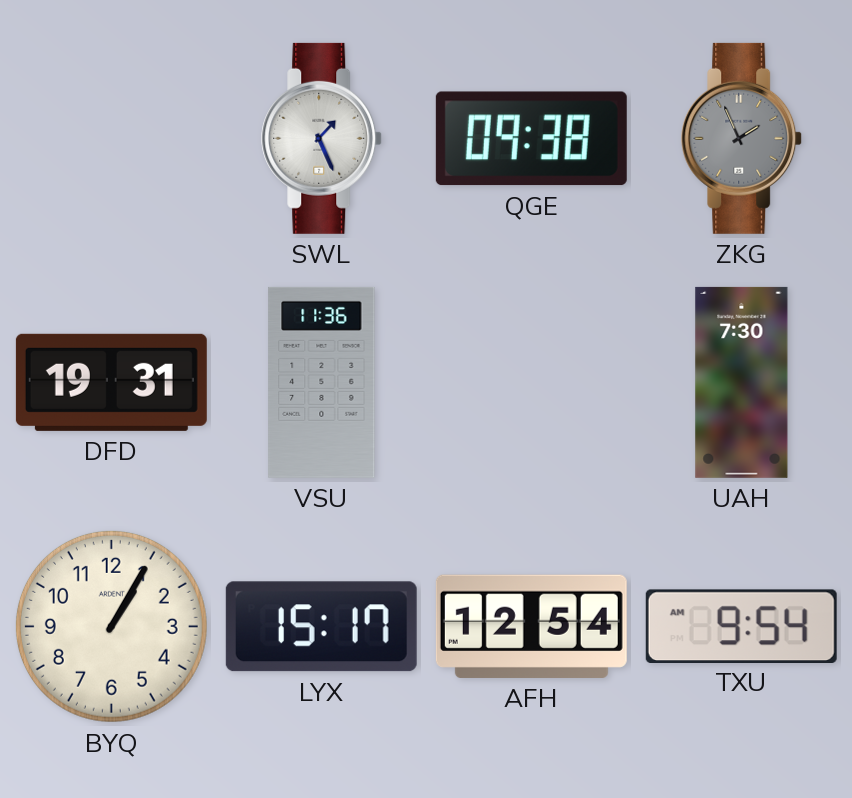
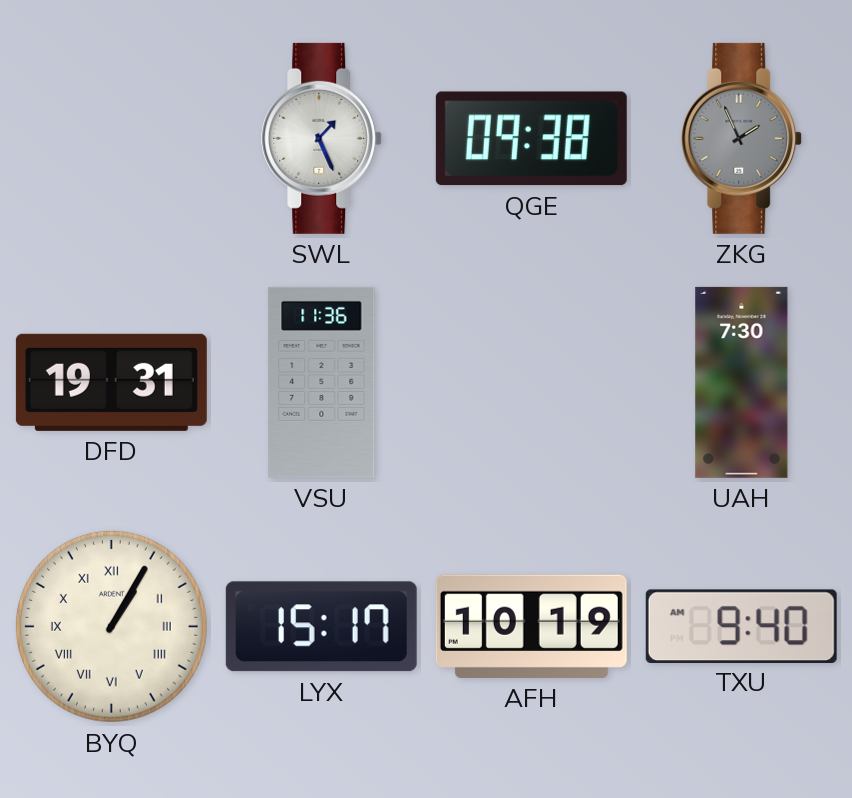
BYQ numerals: Arabic -> Roman (111, 626)
AFH: 12:54 -> 10:19 (531, 626)
TXU: 9:54 -> 9:40 (741, 626)
